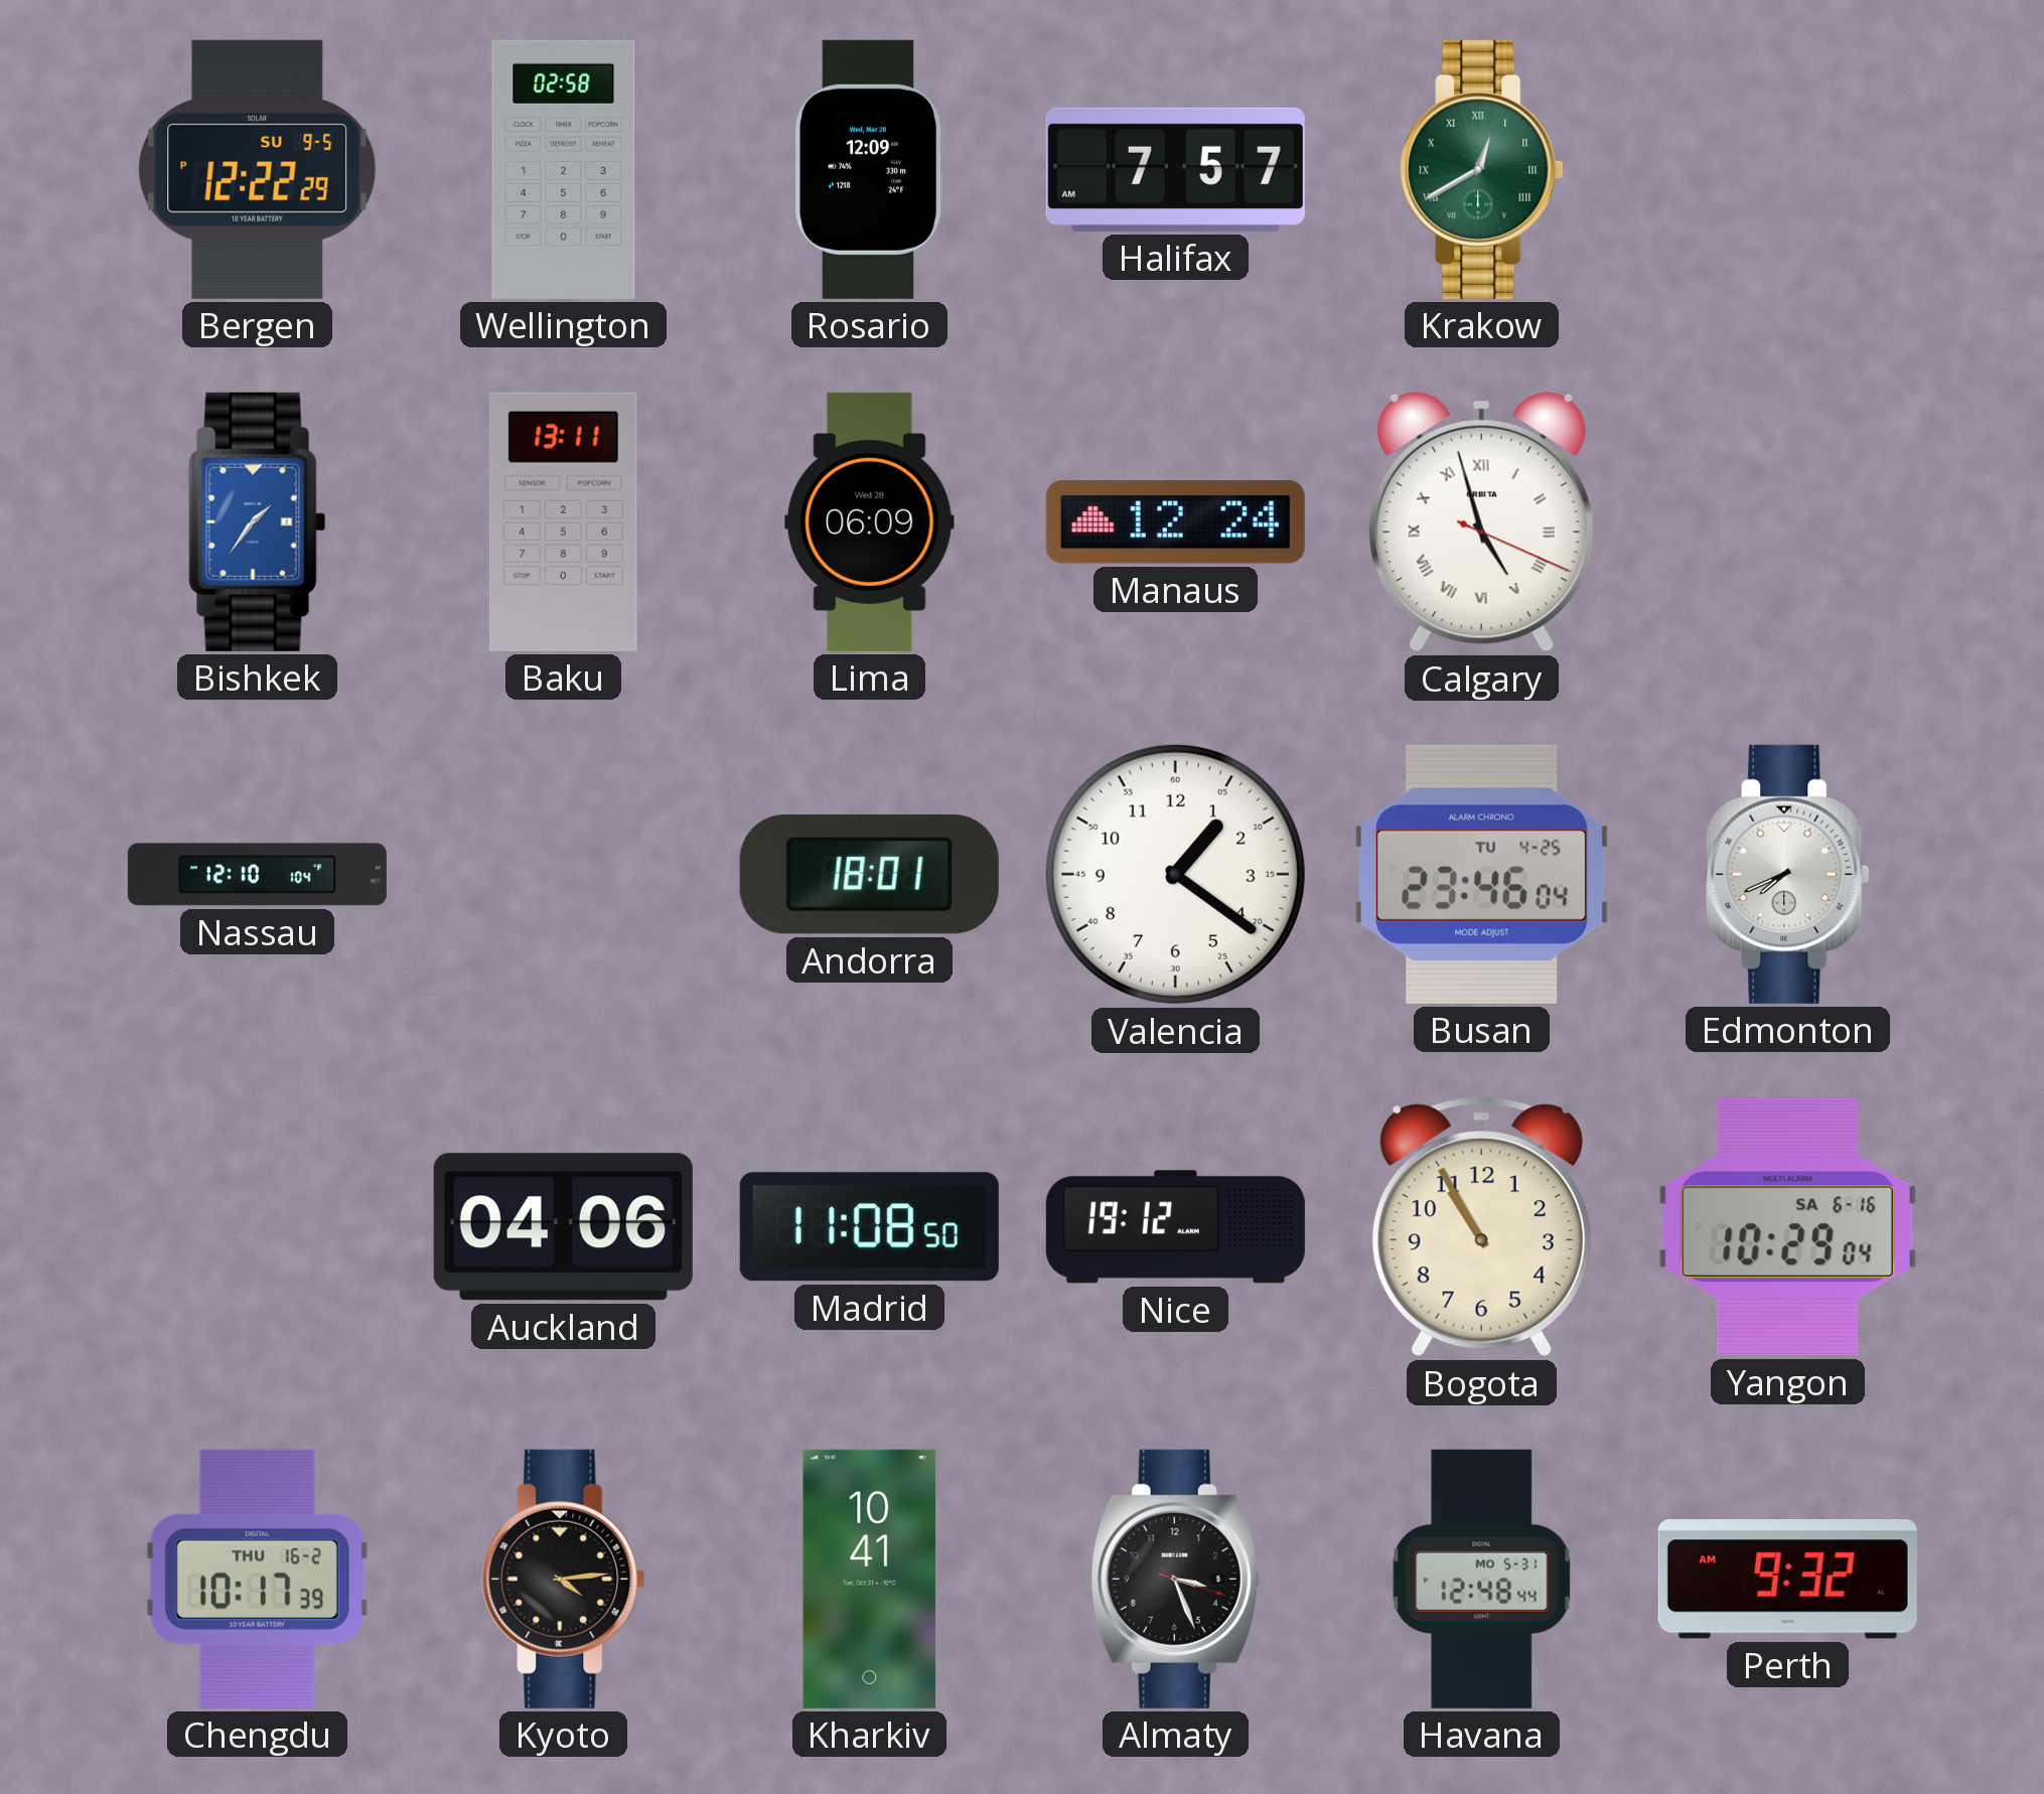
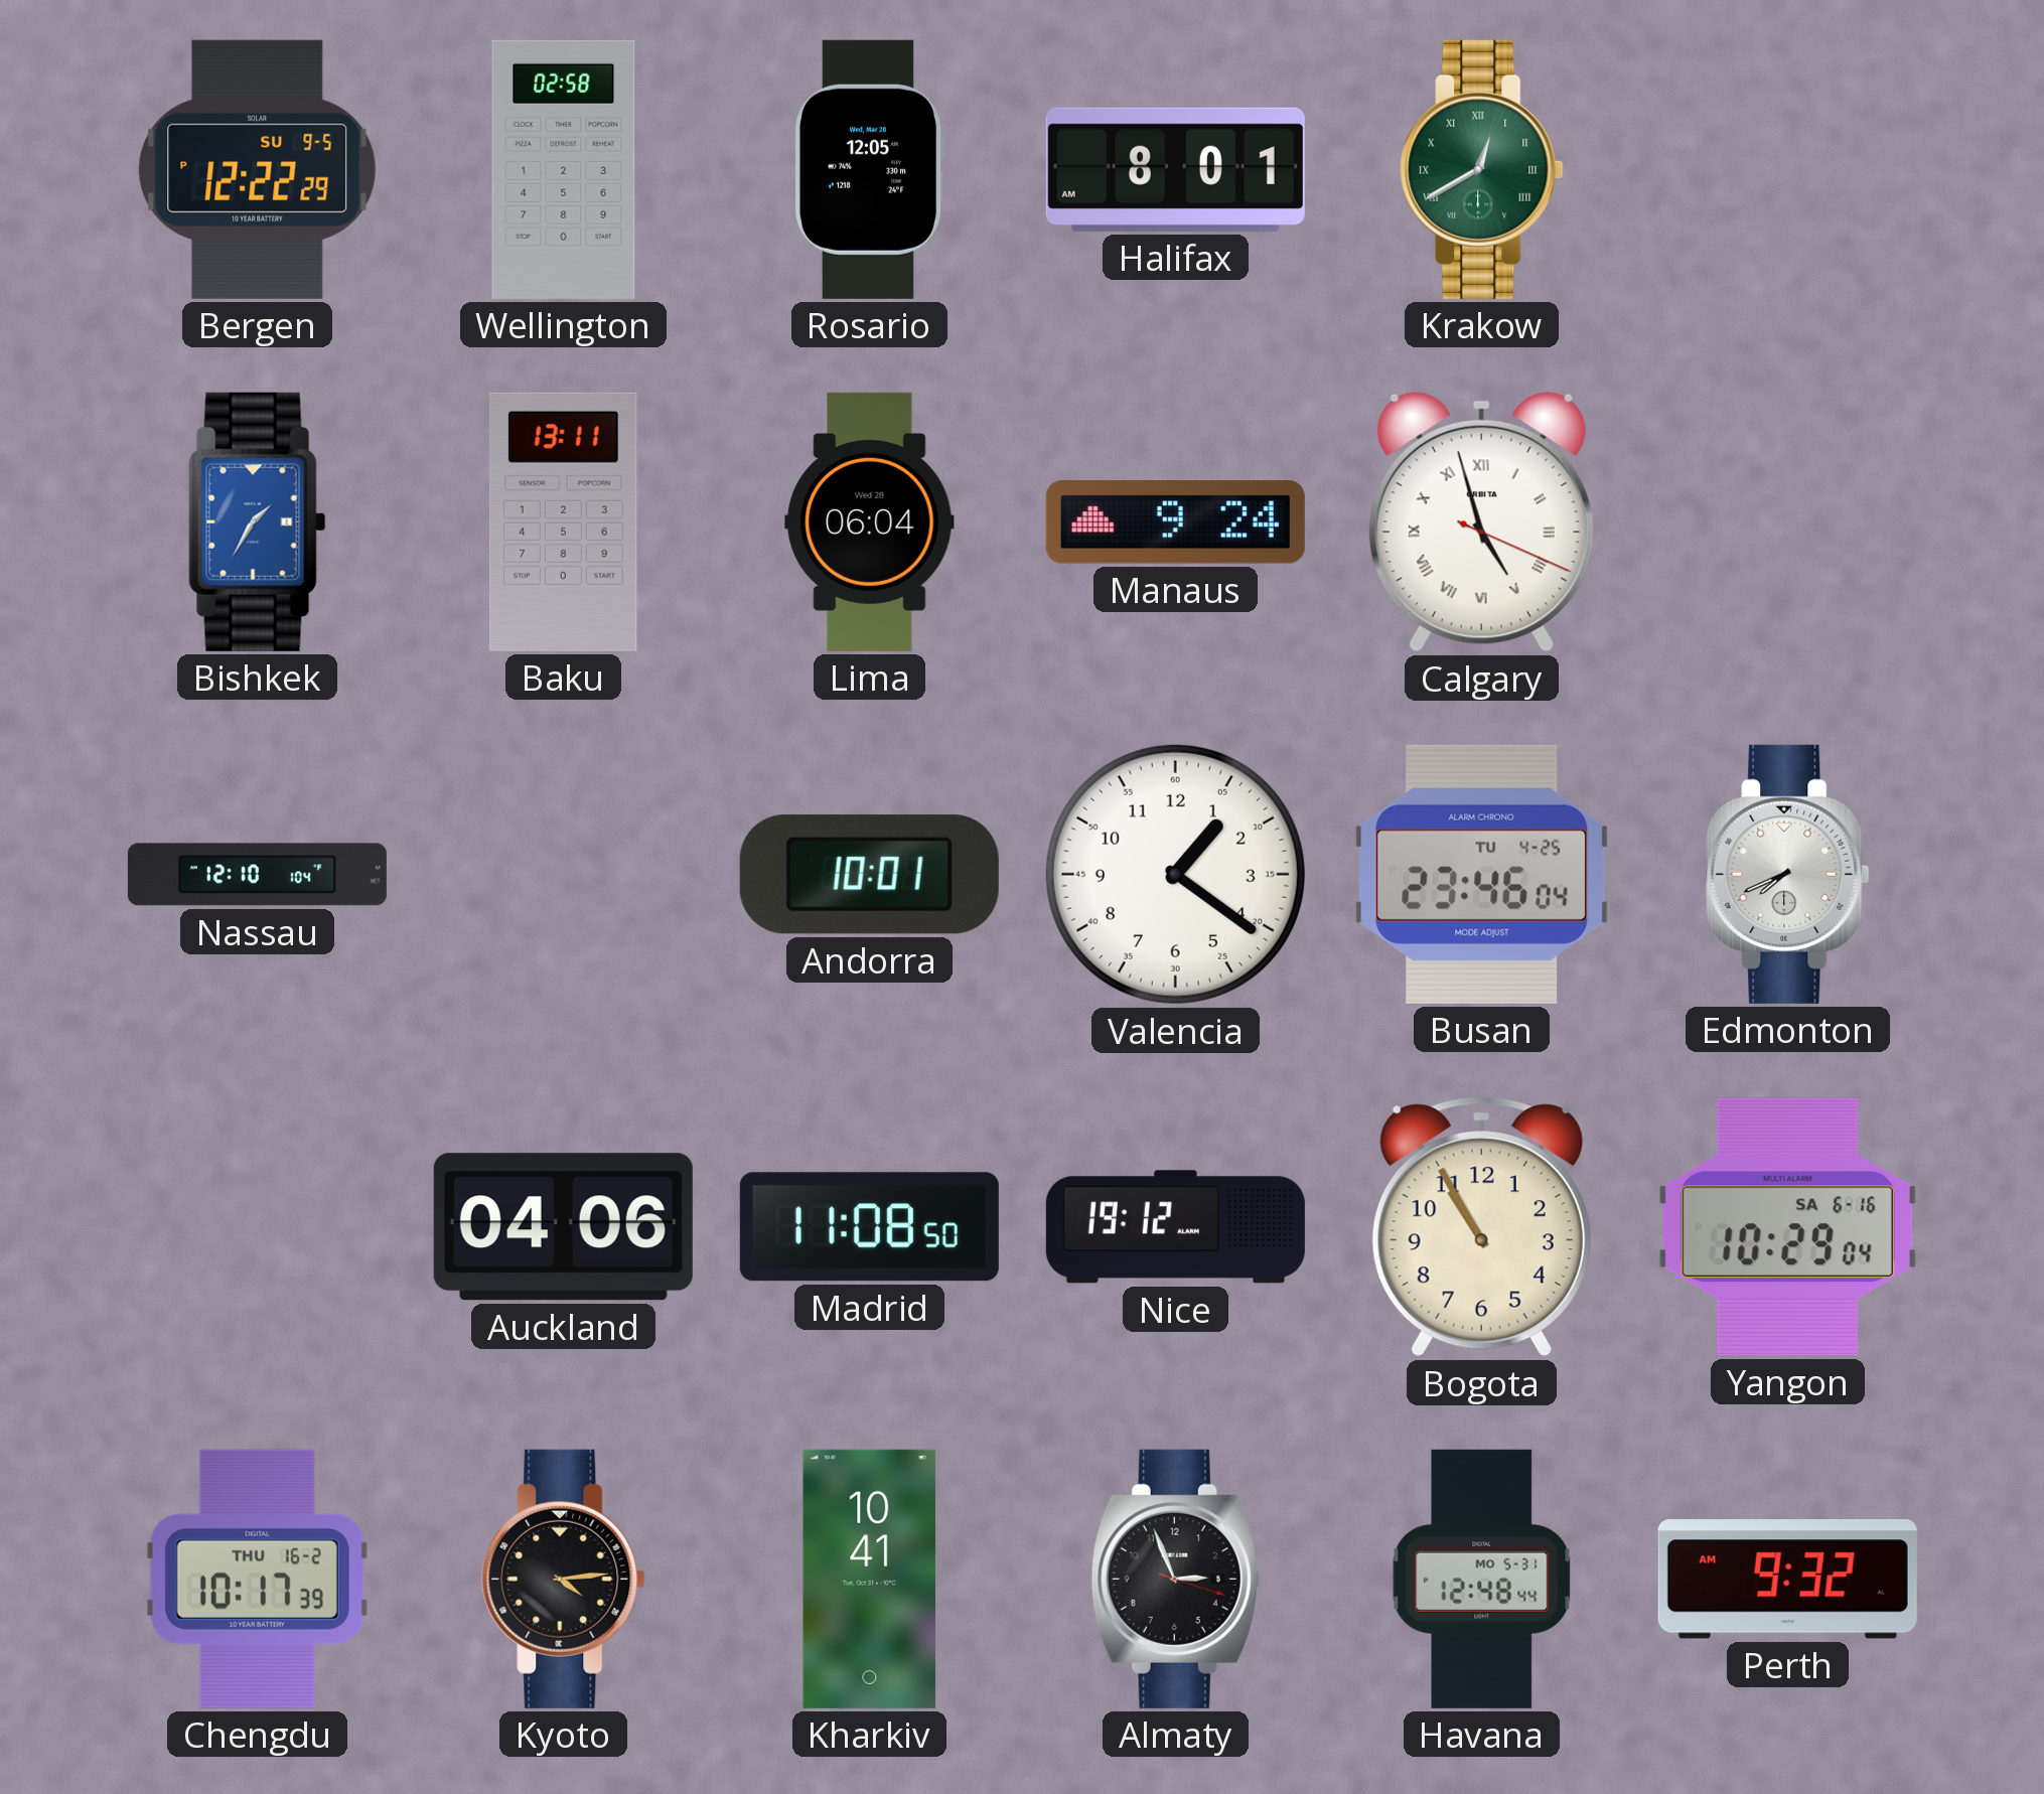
Rosario: 12:09 -> 12:05 (869, 169)
Halifax: 7:57 -> 8:01 (1175, 169)
Bishkek: 1:36 -> 1:35 (258, 521)
Lima: 06:09 -> 06:04 (870, 521)
Manaus: 12:24 -> 9:24 (1175, 522)
Andorra: 18:01 -> 10:01 (869, 875)
Almaty: 3:26 -> 2:56 (1175, 1579)
